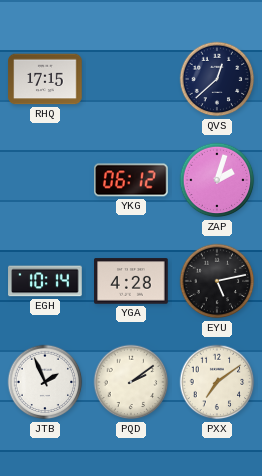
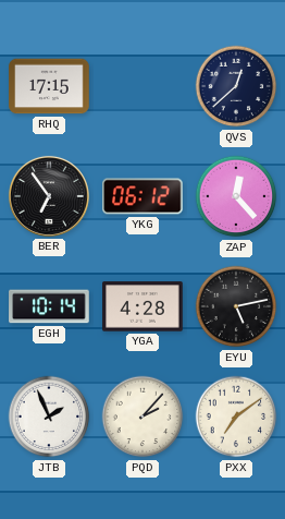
BER: none -> 6:54 (49, 196)
ZAP: 2:03 -> 12:23 (236, 196)
PQD: 2:09 -> 2:07 (142, 417)
